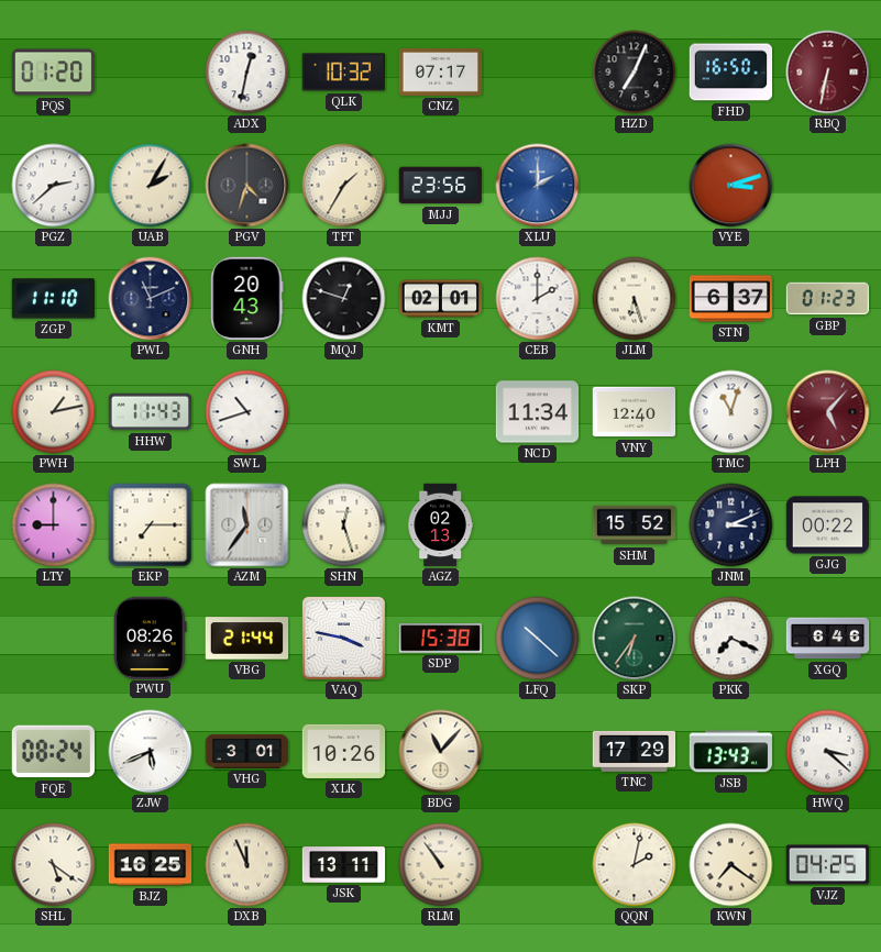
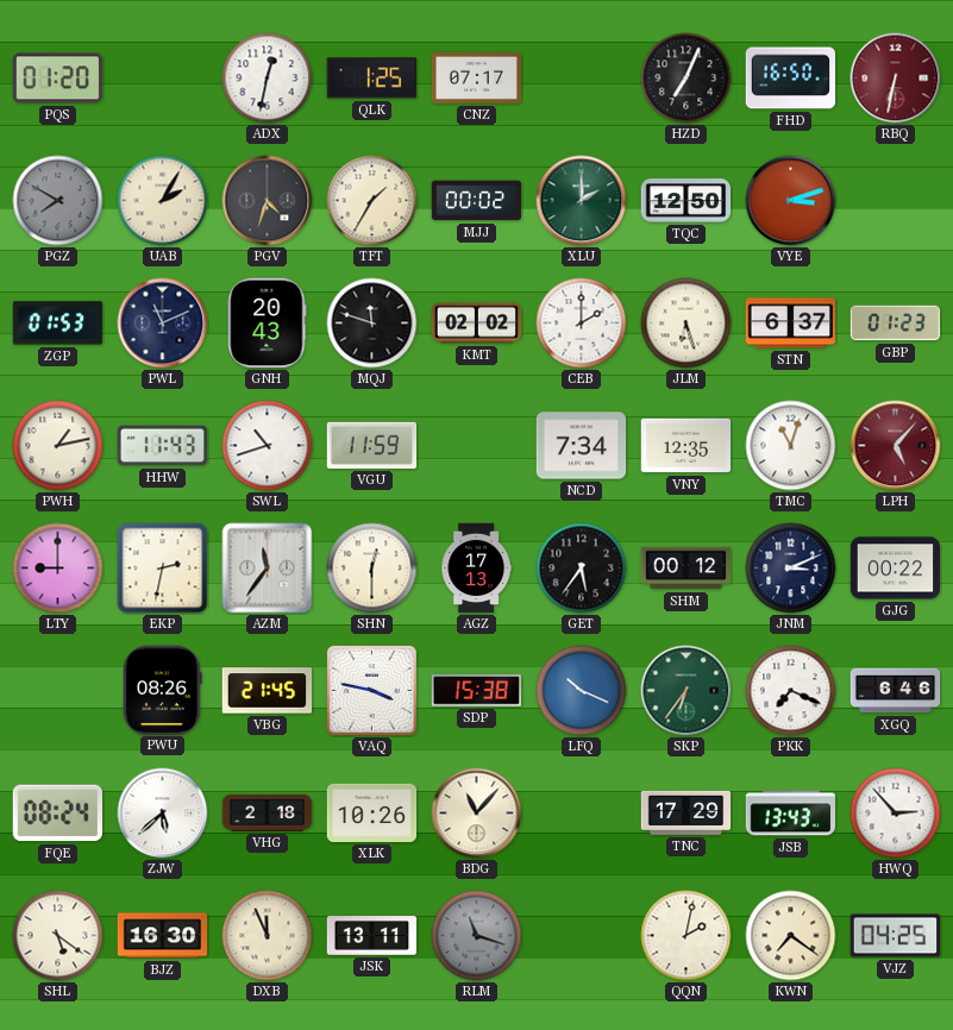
QLK: 10:32 -> 1:25 (371, 78)
PGZ: 2:38 -> 7:50 (58, 201)
PGZ dial: white -> grey (58, 201)
MJJ: 23:56 -> 00:02 (477, 201)
XLU dial: blue -> green (582, 201)
TQC: none -> 12:50 (686, 201)
ZGP: 11:10 -> 01:53 (58, 324)
MQJ: 12:48 -> 11:48 (372, 324)
KMT: 02:01 -> 02:02 (477, 324)
VGU: none -> 11:59 (372, 445)
NCD: 11:34 -> 7:34 (582, 446)
VNY: 12:40 -> 12:35 (686, 446)
EKP: 7:15 -> 2:32 (163, 569)
SHN: 12:27 -> 12:30 (372, 569)
AGZ: 02:13 -> 17:13 (476, 569)
GET: none -> 5:36 (582, 569)
SHM: 15:52 -> 00:12 (686, 569)
VBG: 21:44 -> 21:45 (268, 691)
LFQ: 10:22 -> 10:19 (582, 691)
ZJW: 5:41 -> 5:38 (163, 814)
VHG: 3:01 -> 2:18 (268, 812)
HWQ: 3:22 -> 2:53 (896, 814)
BJZ: 16:25 -> 16:30 (163, 936)
RLM: 10:54 -> 11:18 (477, 936)
RLM dial: cream -> grey (477, 936)
